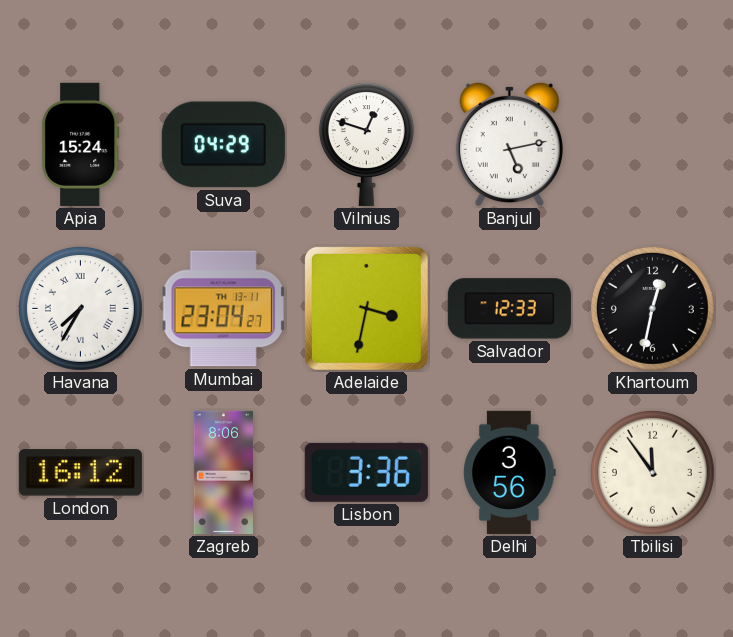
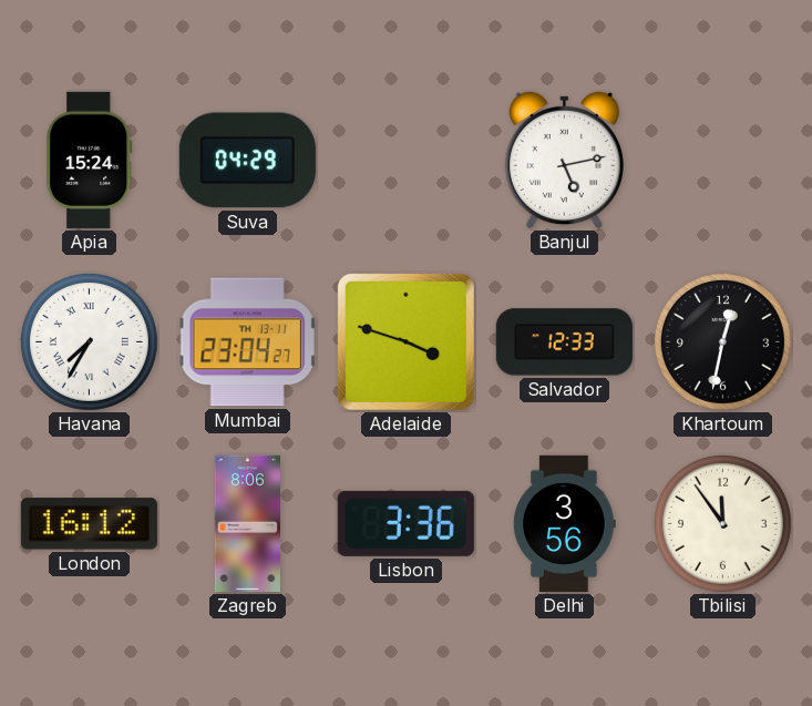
Vilnius: 12:48 -> none (366, 144)
Adelaide: 3:32 -> 3:48 (405, 341)
